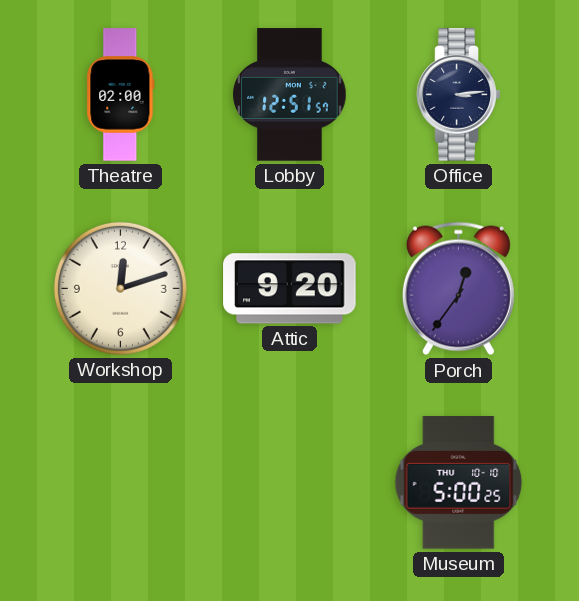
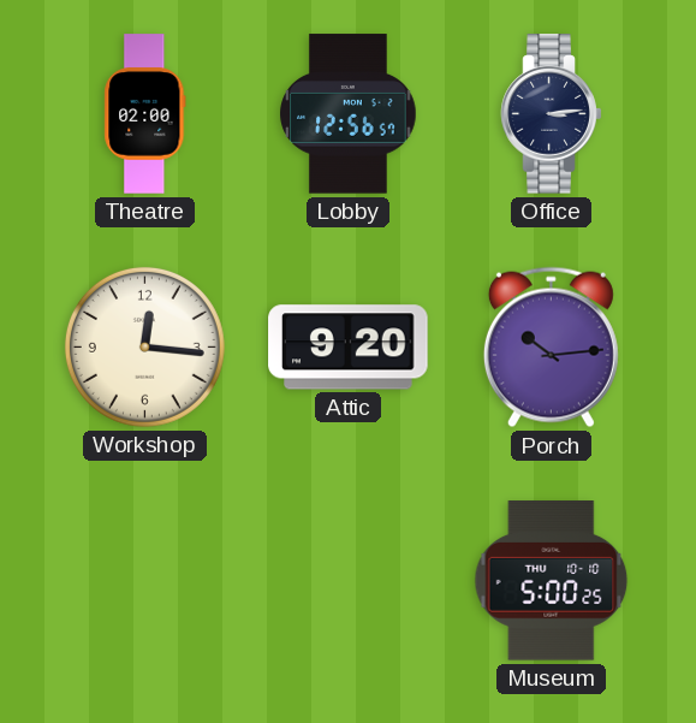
Lobby: 12:51 -> 12:56 (349, 114)
Workshop: 12:12 -> 12:16 (144, 346)
Porch: 12:36 -> 10:14 (551, 348)
